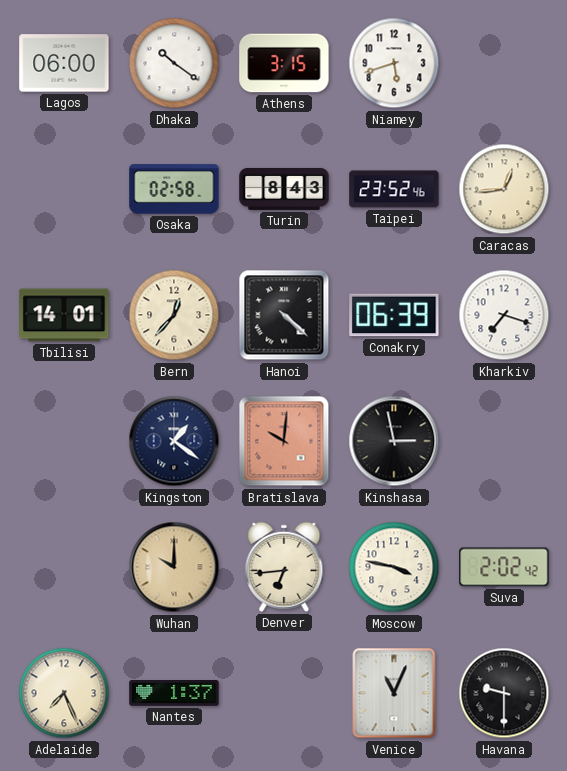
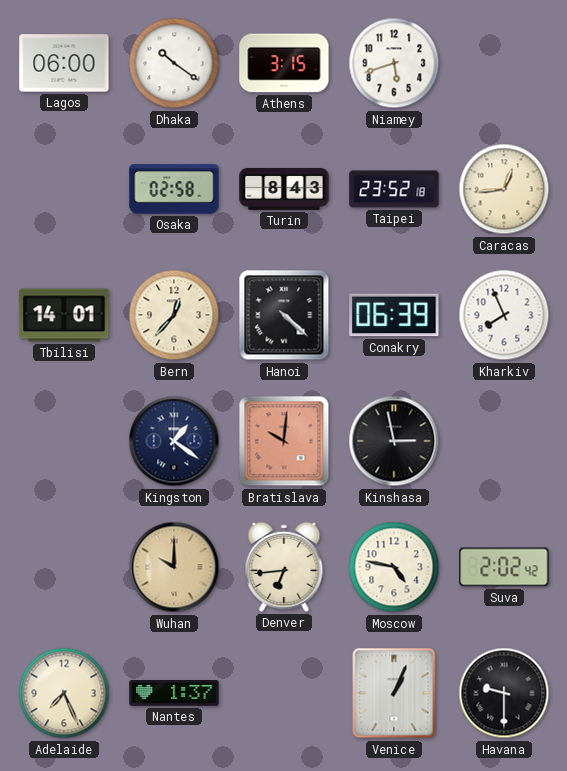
Taipei: 23:52:46 -> 23:52:18 (394, 189)
Kharkiv: 7:18 -> 7:56 (504, 315)
Moscow: 3:47 -> 4:47 (394, 567)
Venice: 11:04 -> 1:04 (394, 693)
